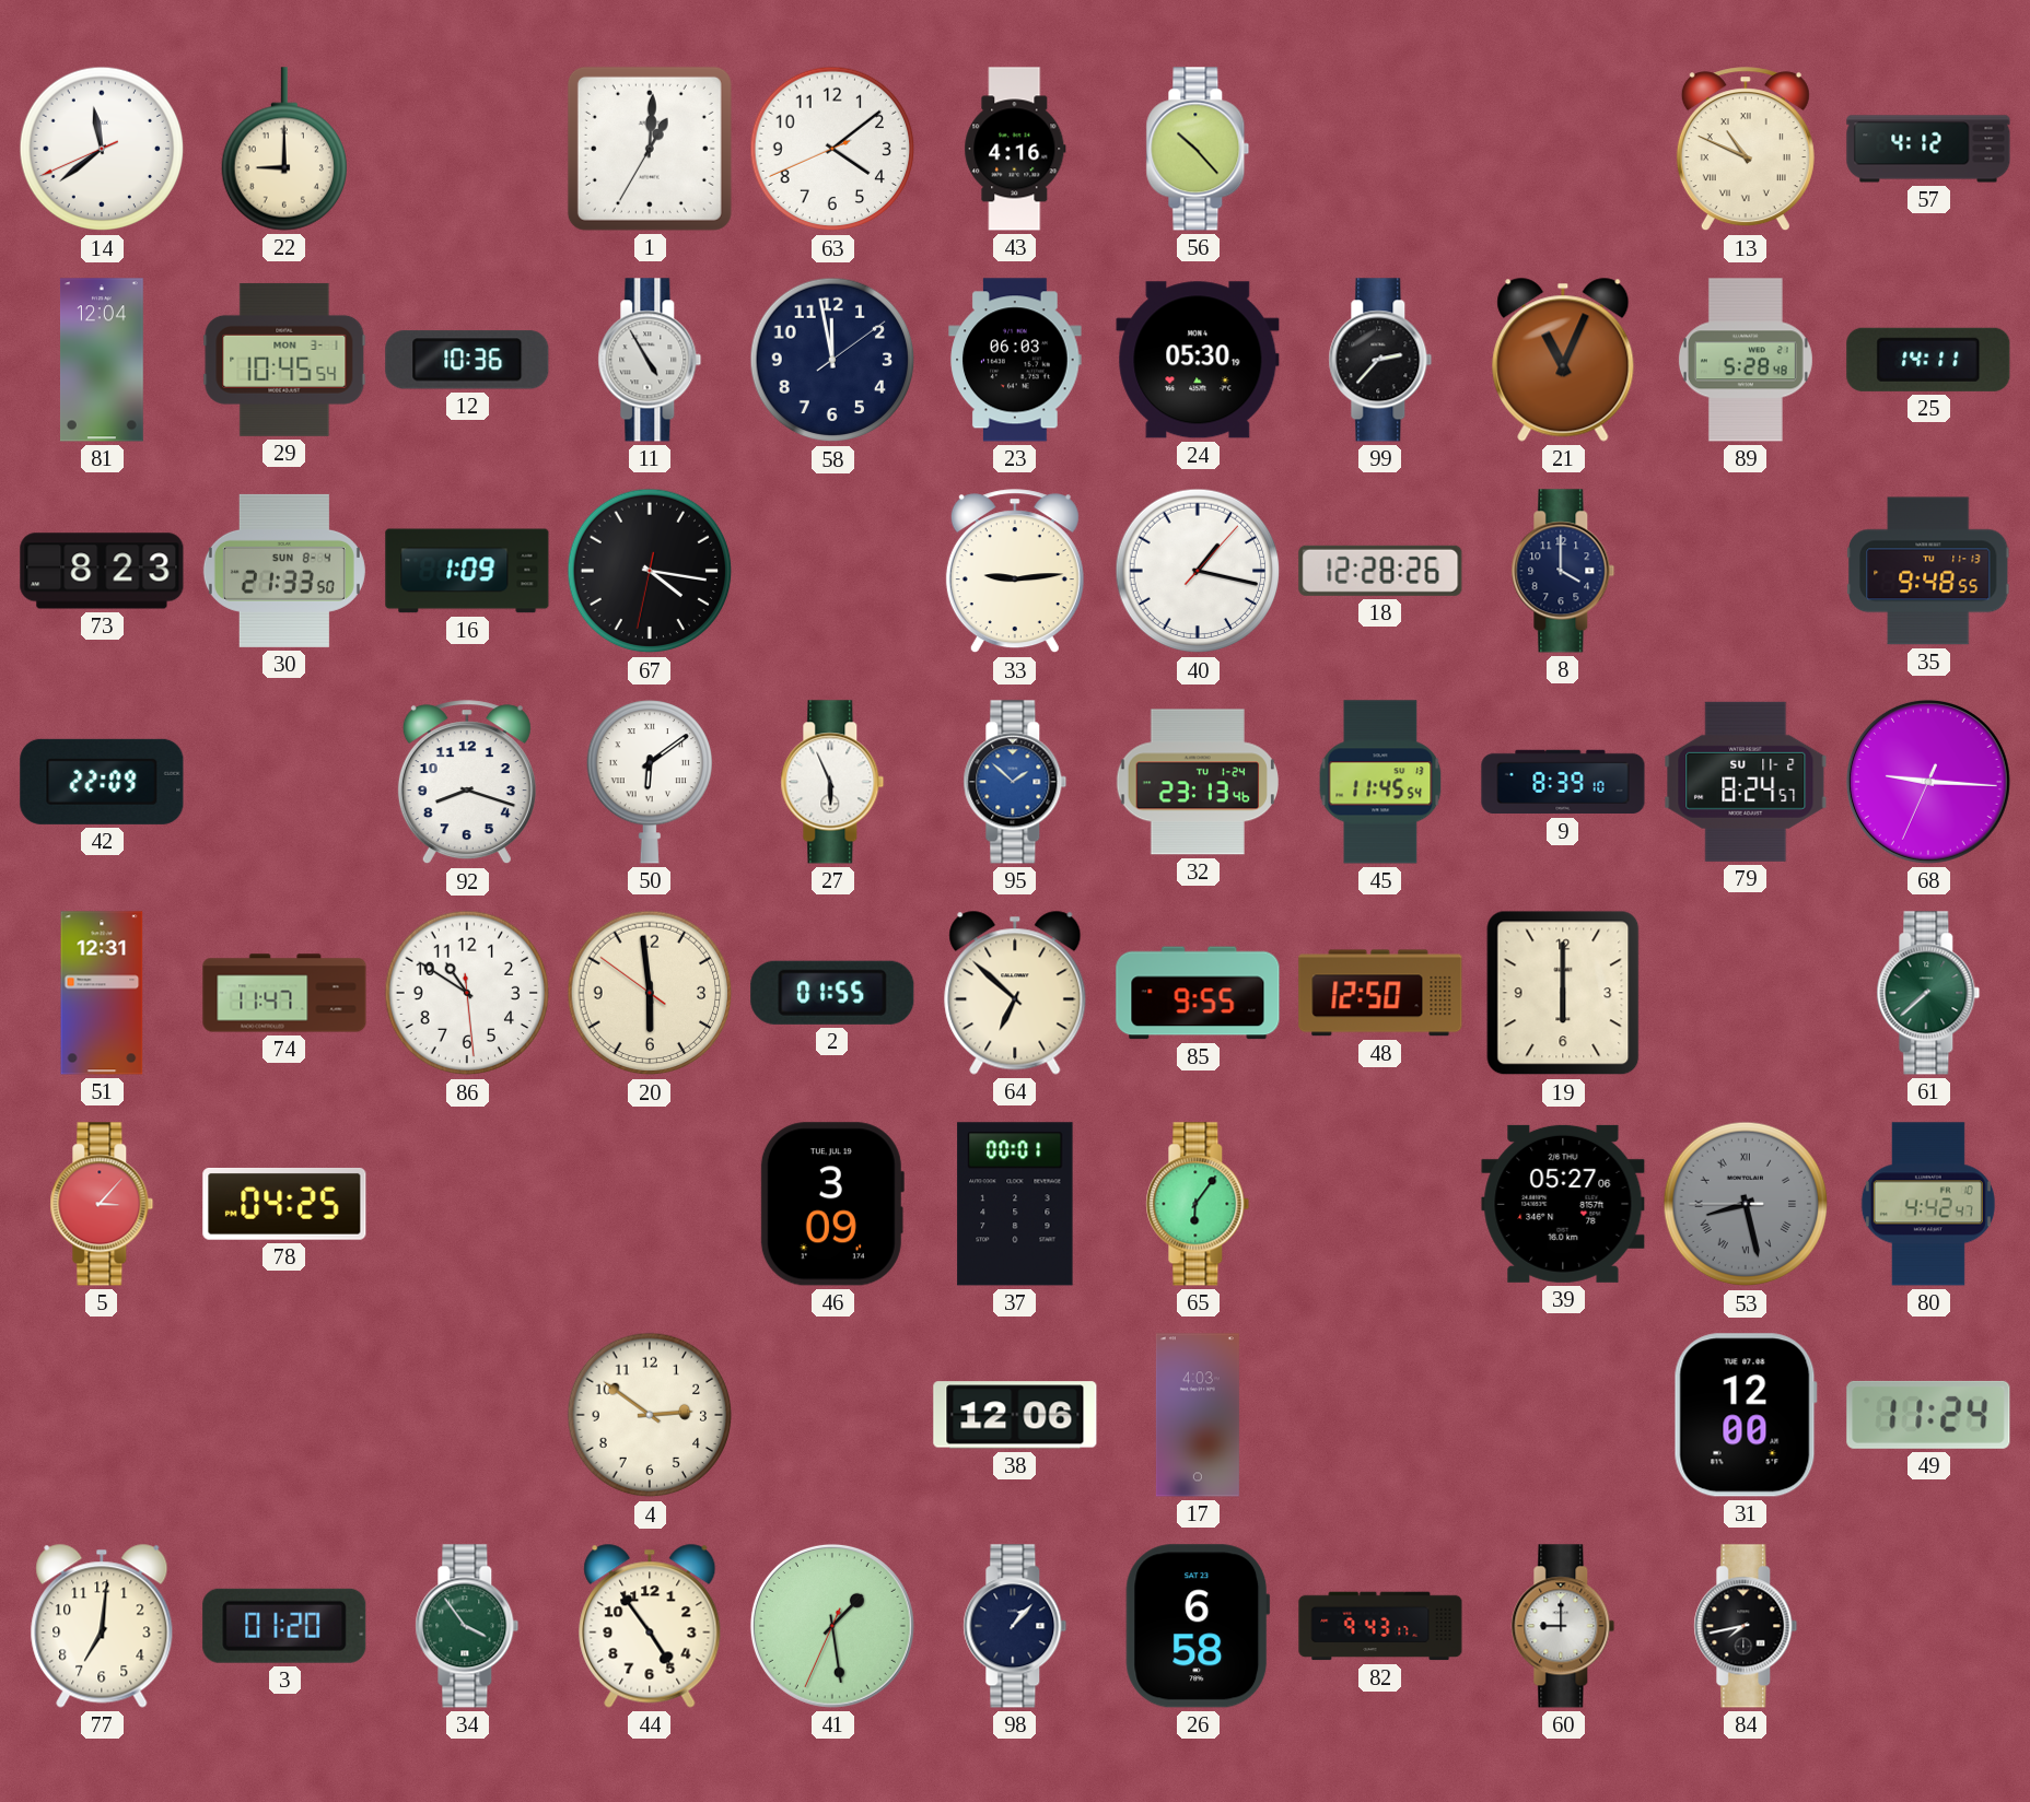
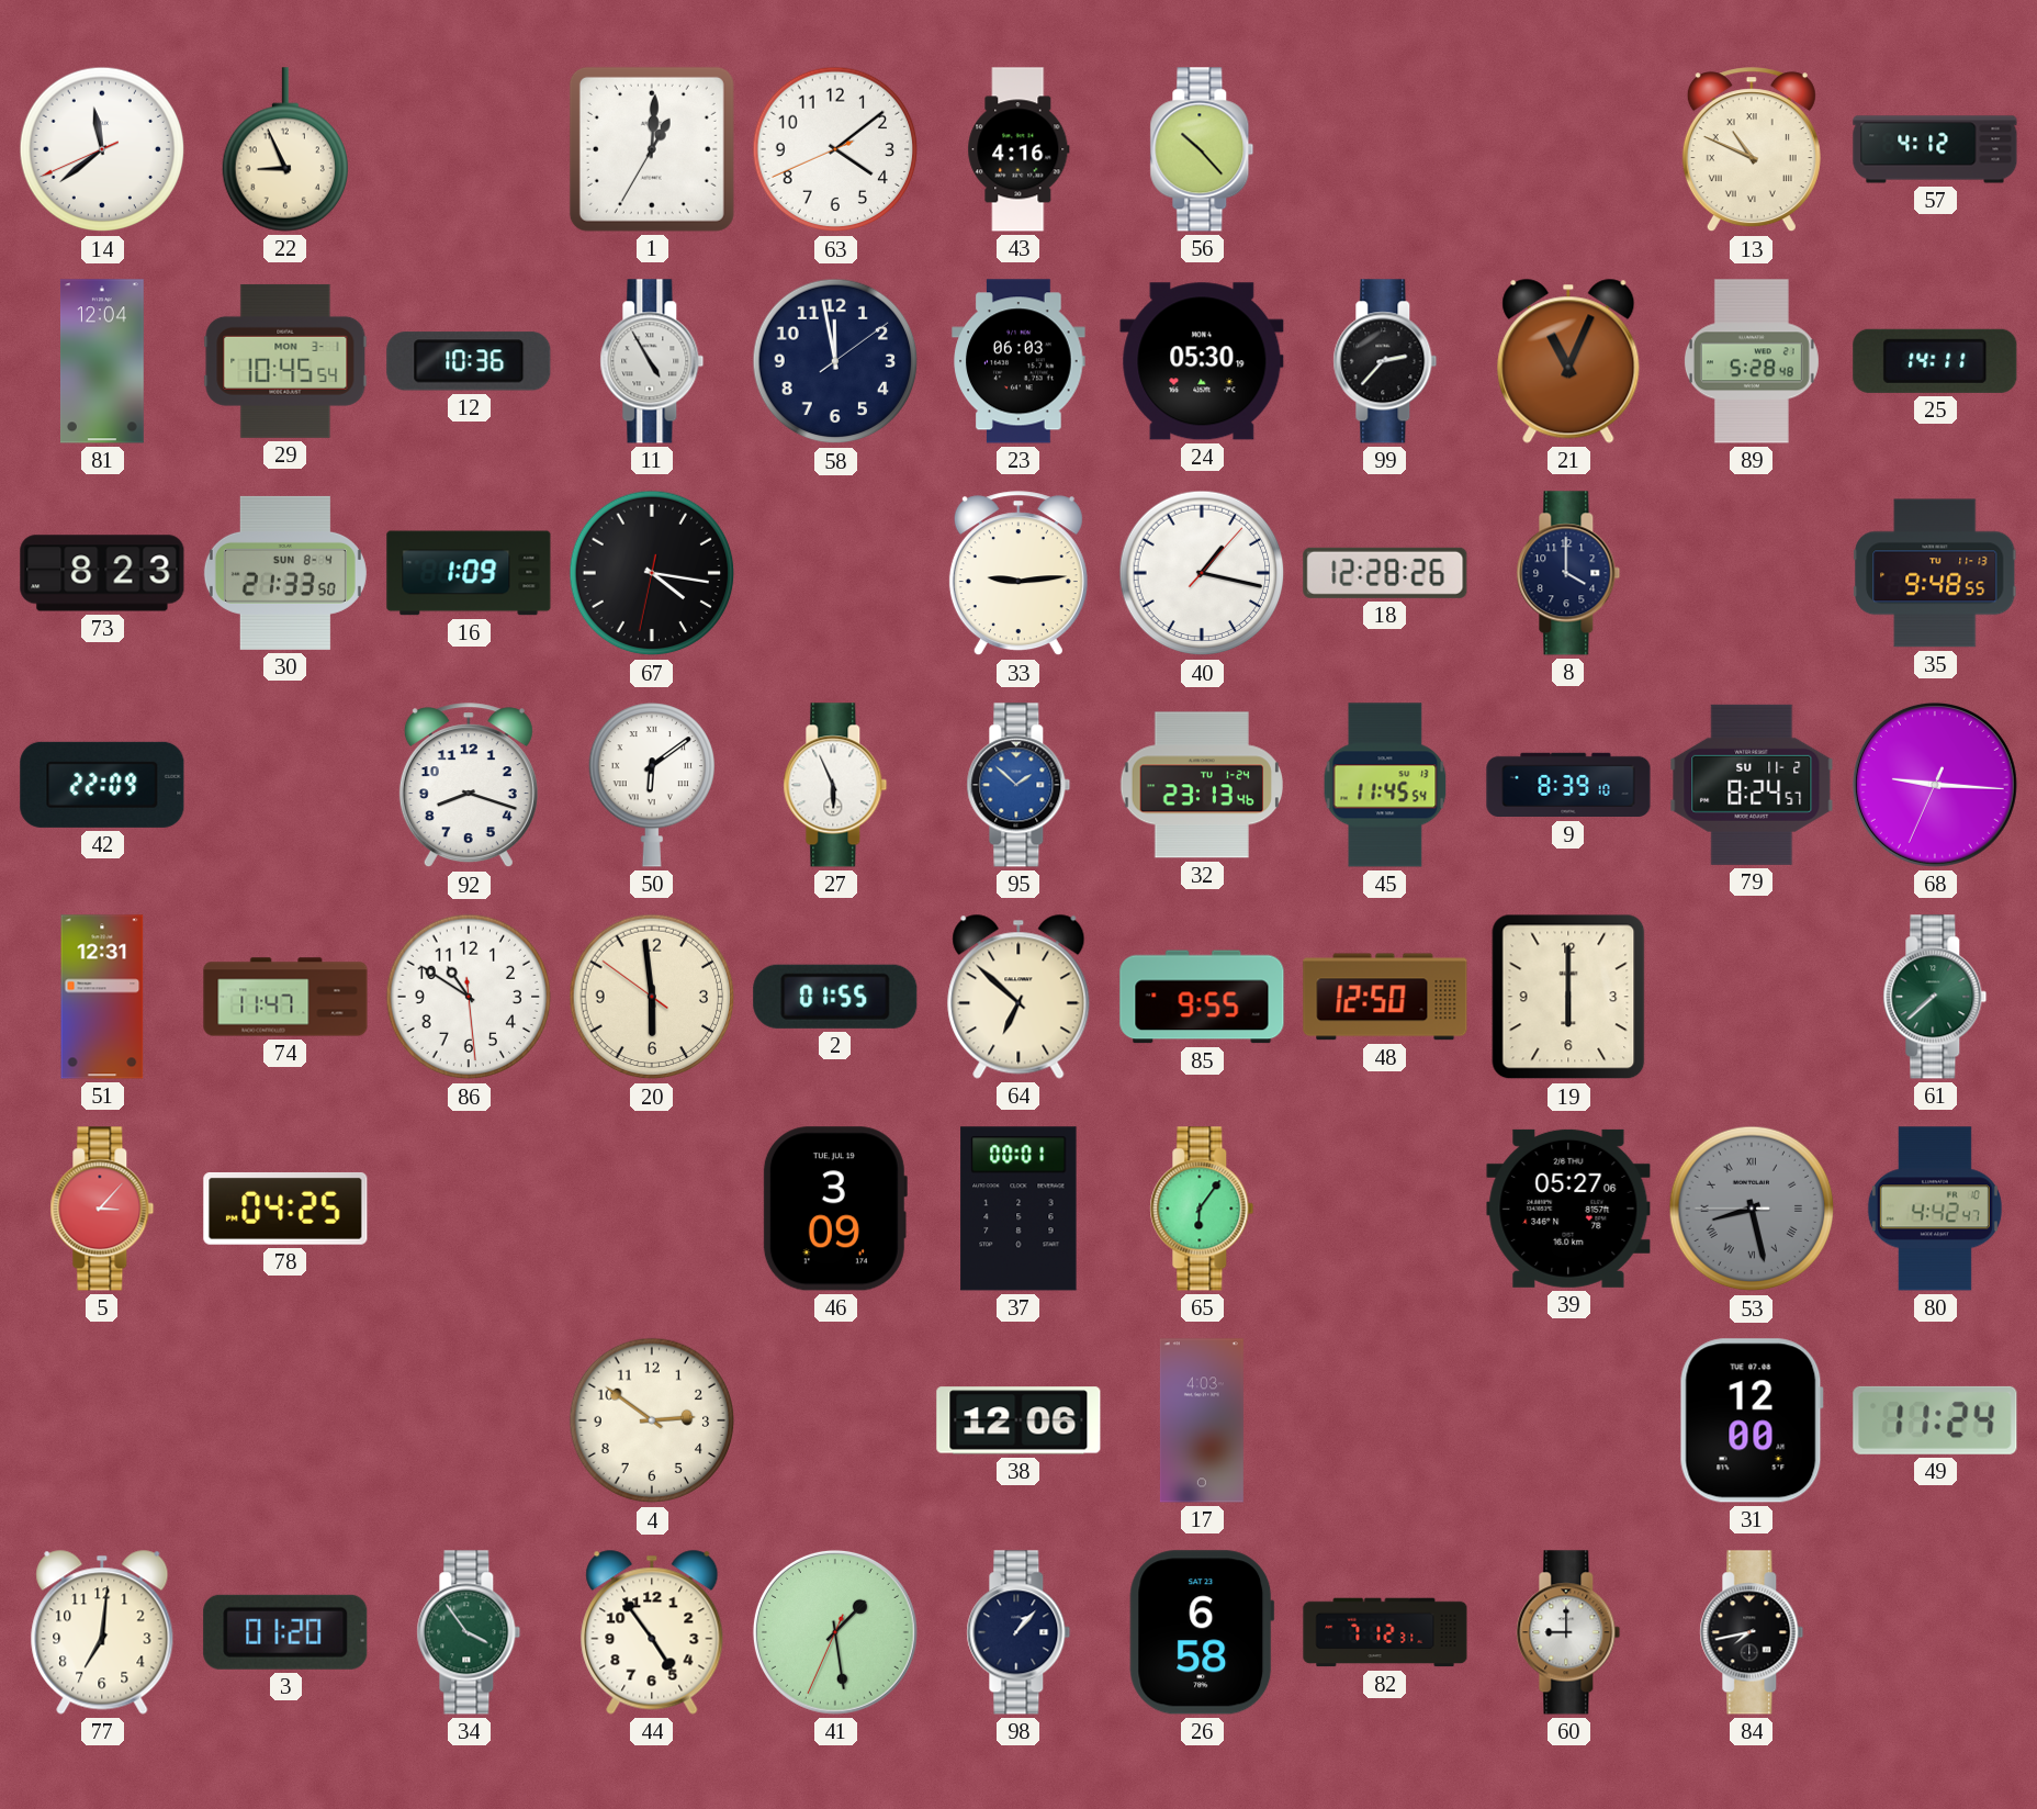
22: 9:00 -> 8:56 (284, 149)
82: 9:43 -> 7:12 (1385, 1632)
